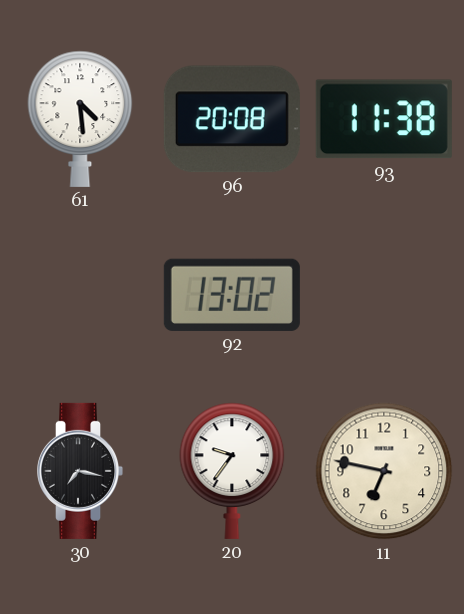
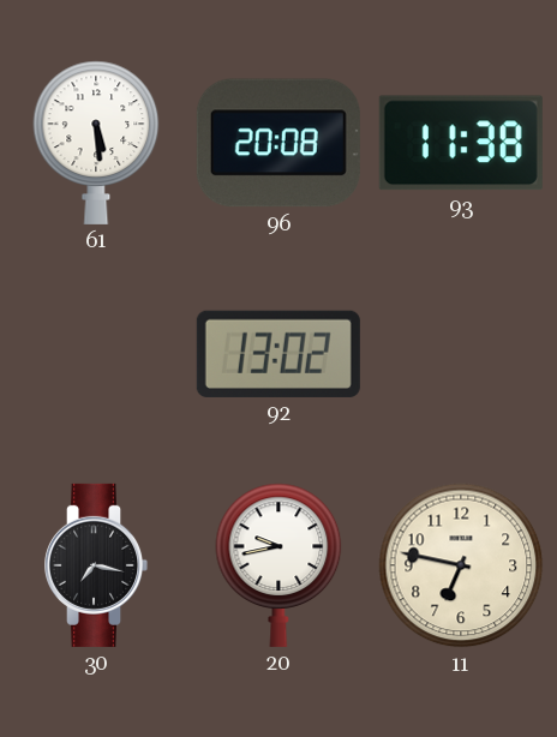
61: 4:29 -> 5:29 (96, 143)
20: 9:36 -> 9:43 (278, 565)
